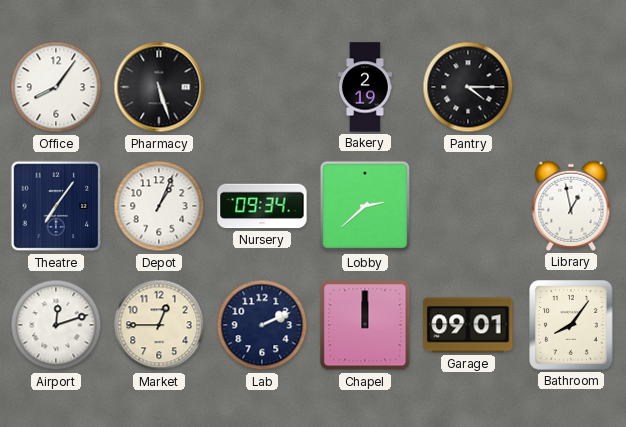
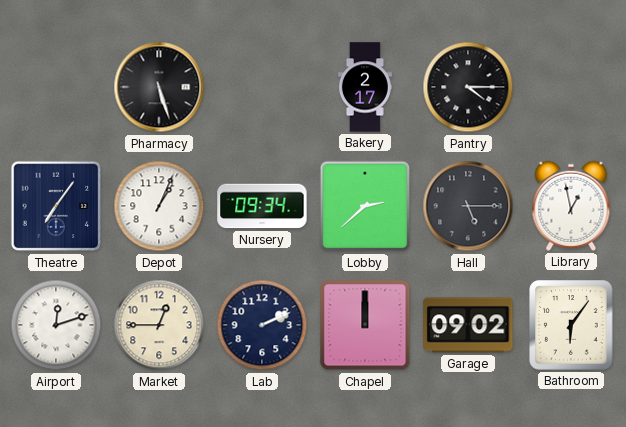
Office: 8:06 -> none (56, 87)
Bakery: 2:19 -> 2:17 (365, 87)
Hall: none -> 5:15 (468, 206)
Garage: 09:01 -> 09:02 (468, 325)
Bathroom: 8:06 -> 6:06 (571, 325)
